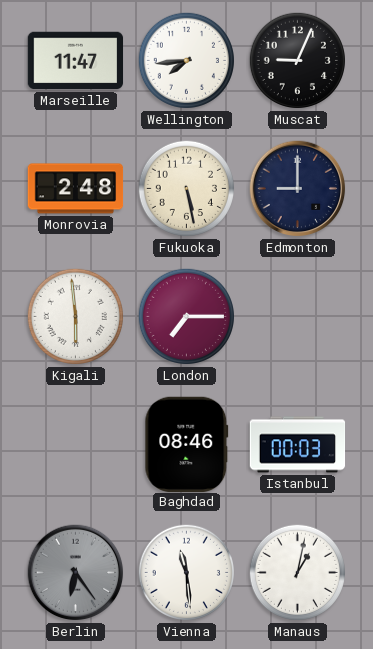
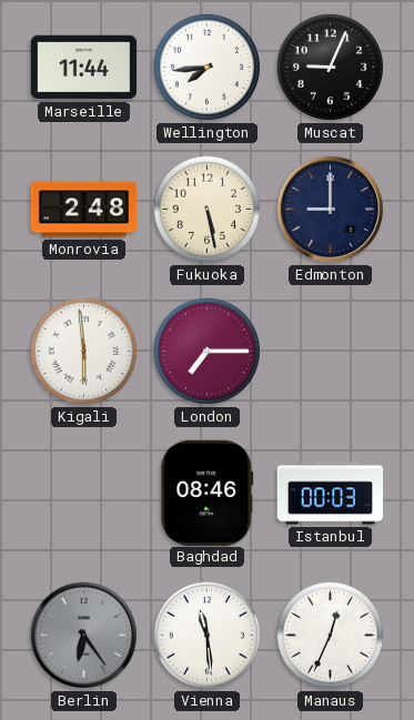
Marseille: 11:47 -> 11:44 (84, 68)
Manaus: 1:02 -> 12:34 (330, 635)
